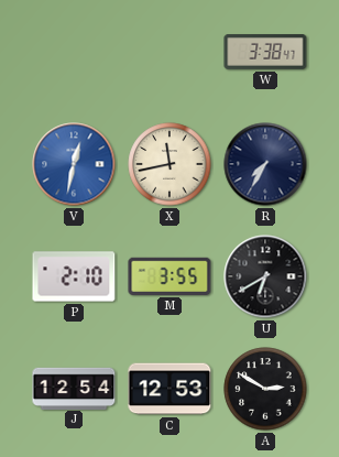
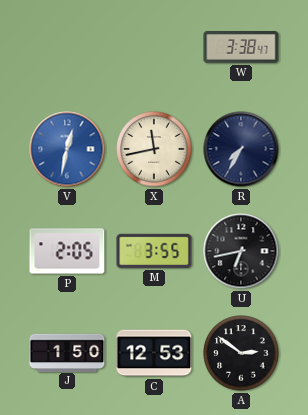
P: 2:10 -> 2:05 (67, 251)
U: 6:40 -> 6:43 (241, 251)
J: 12:54 -> 1:50 (67, 352)
A: 2:50 -> 2:51 (241, 353)
